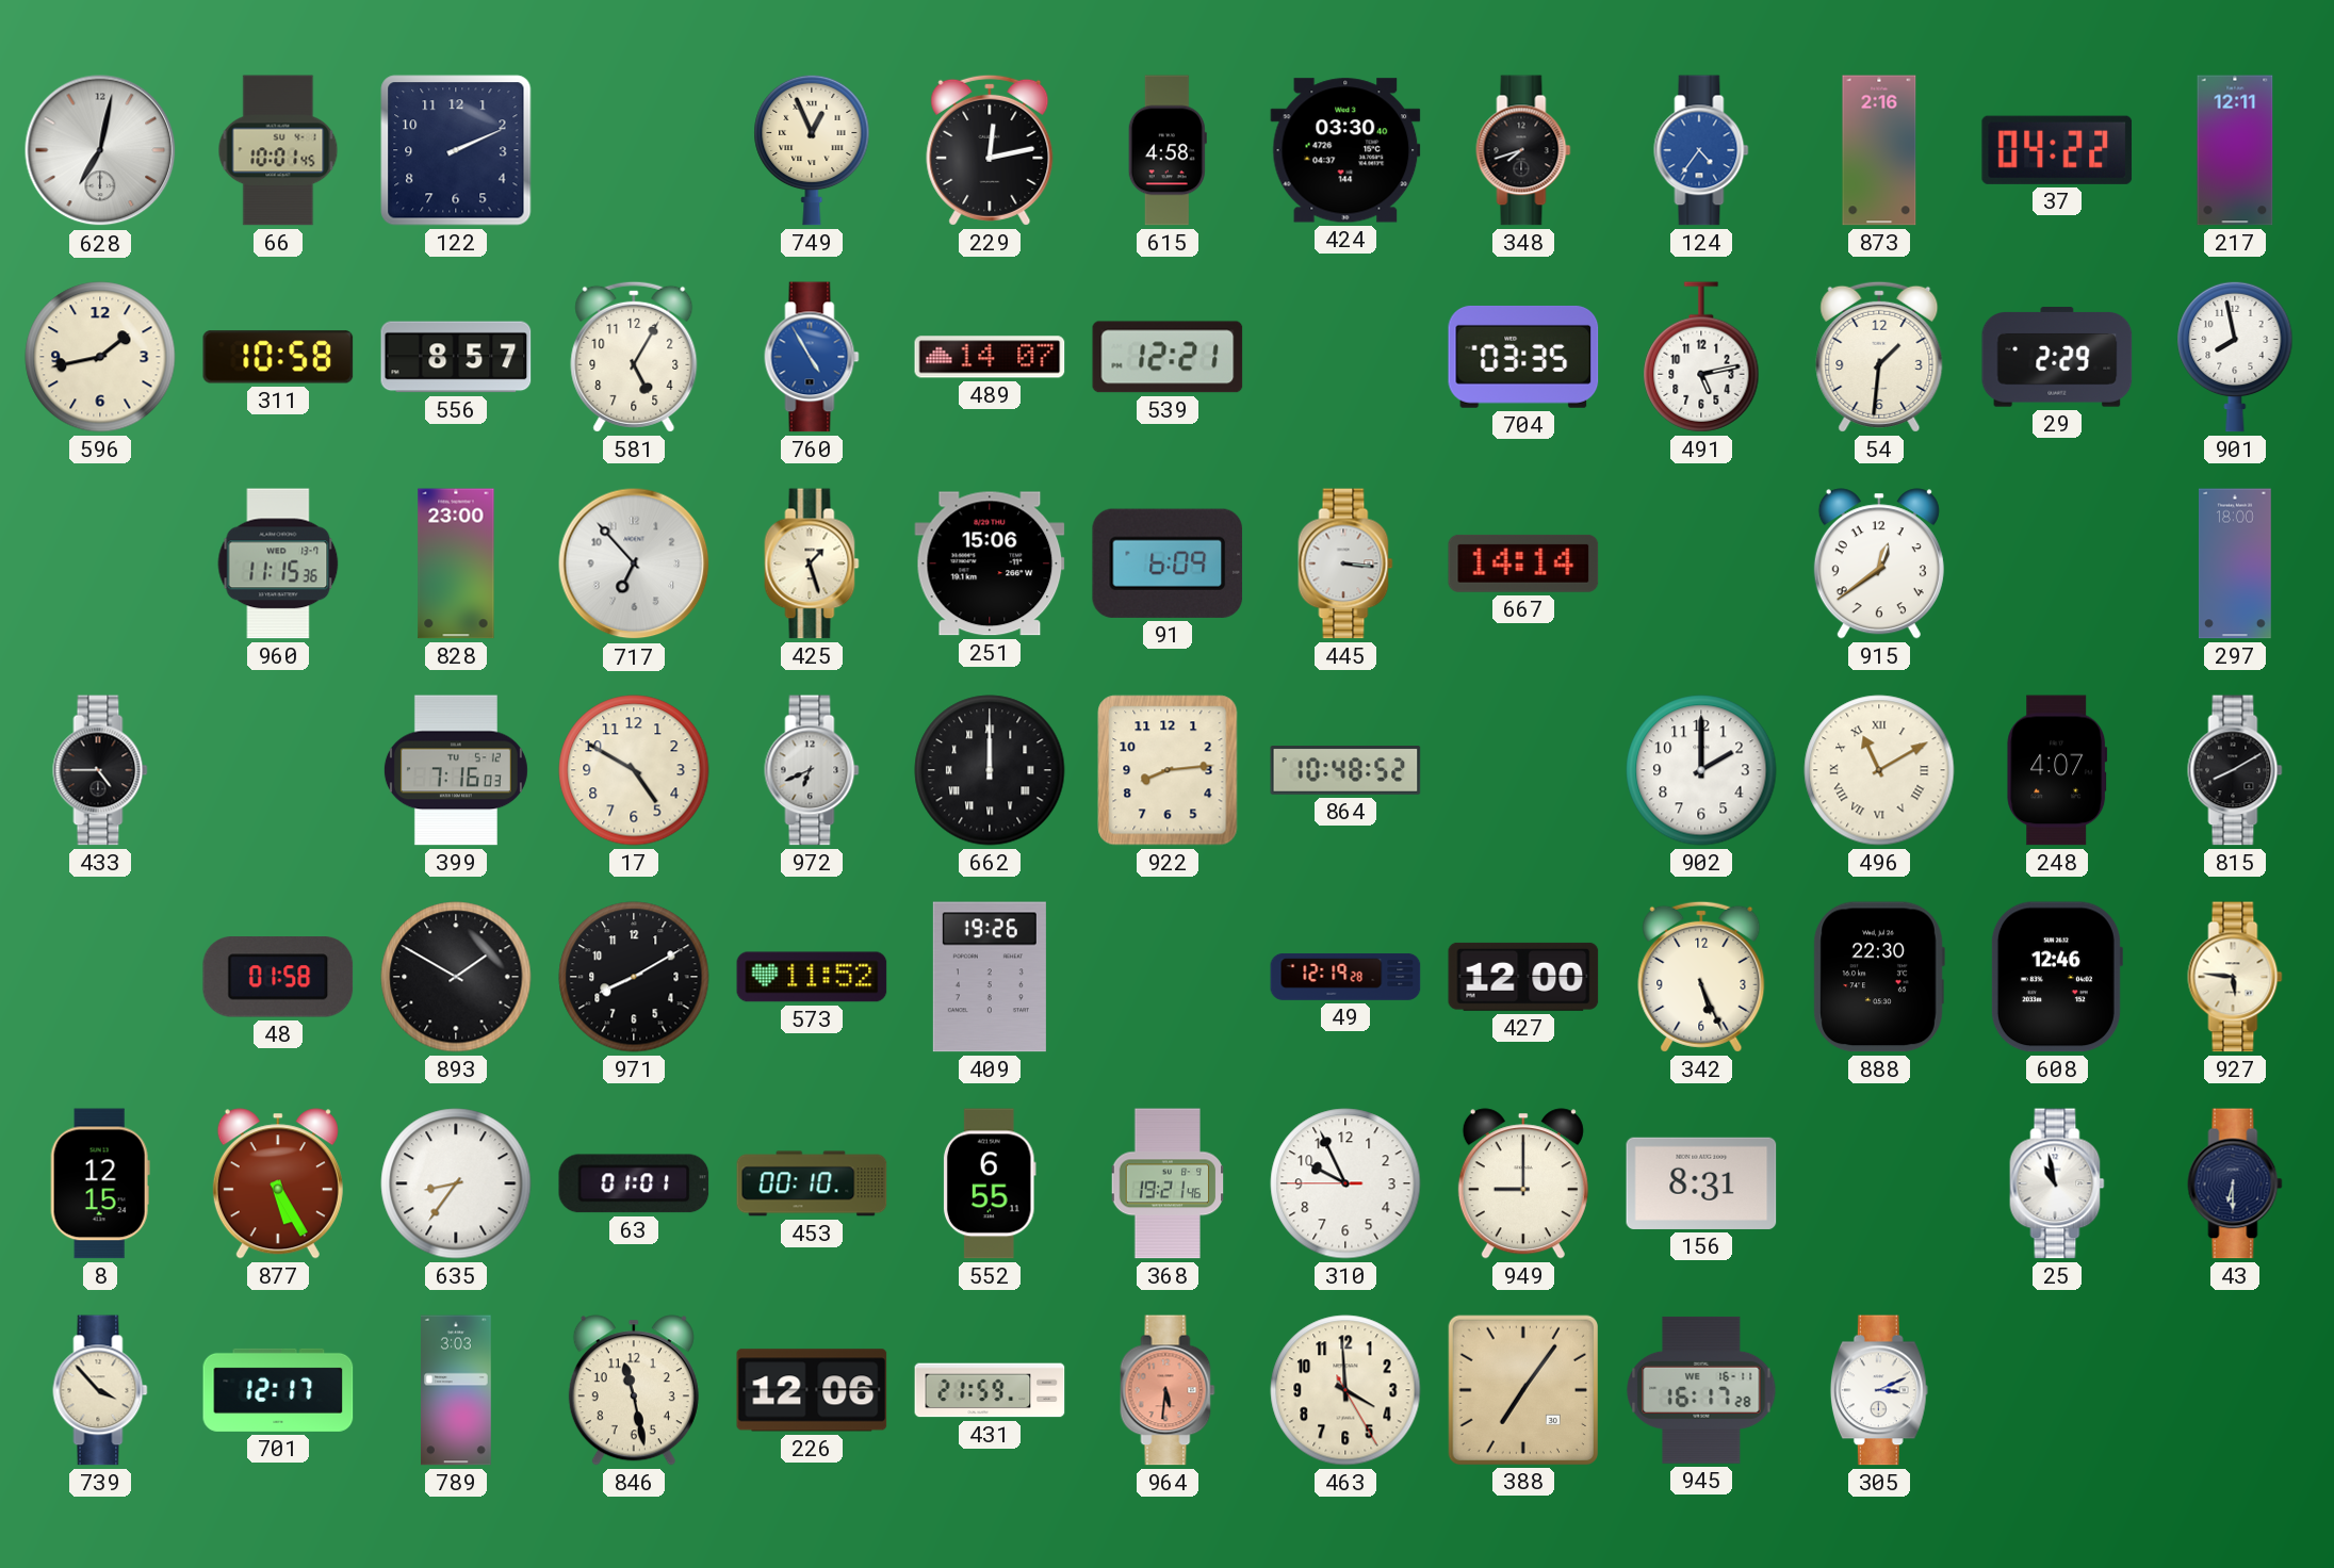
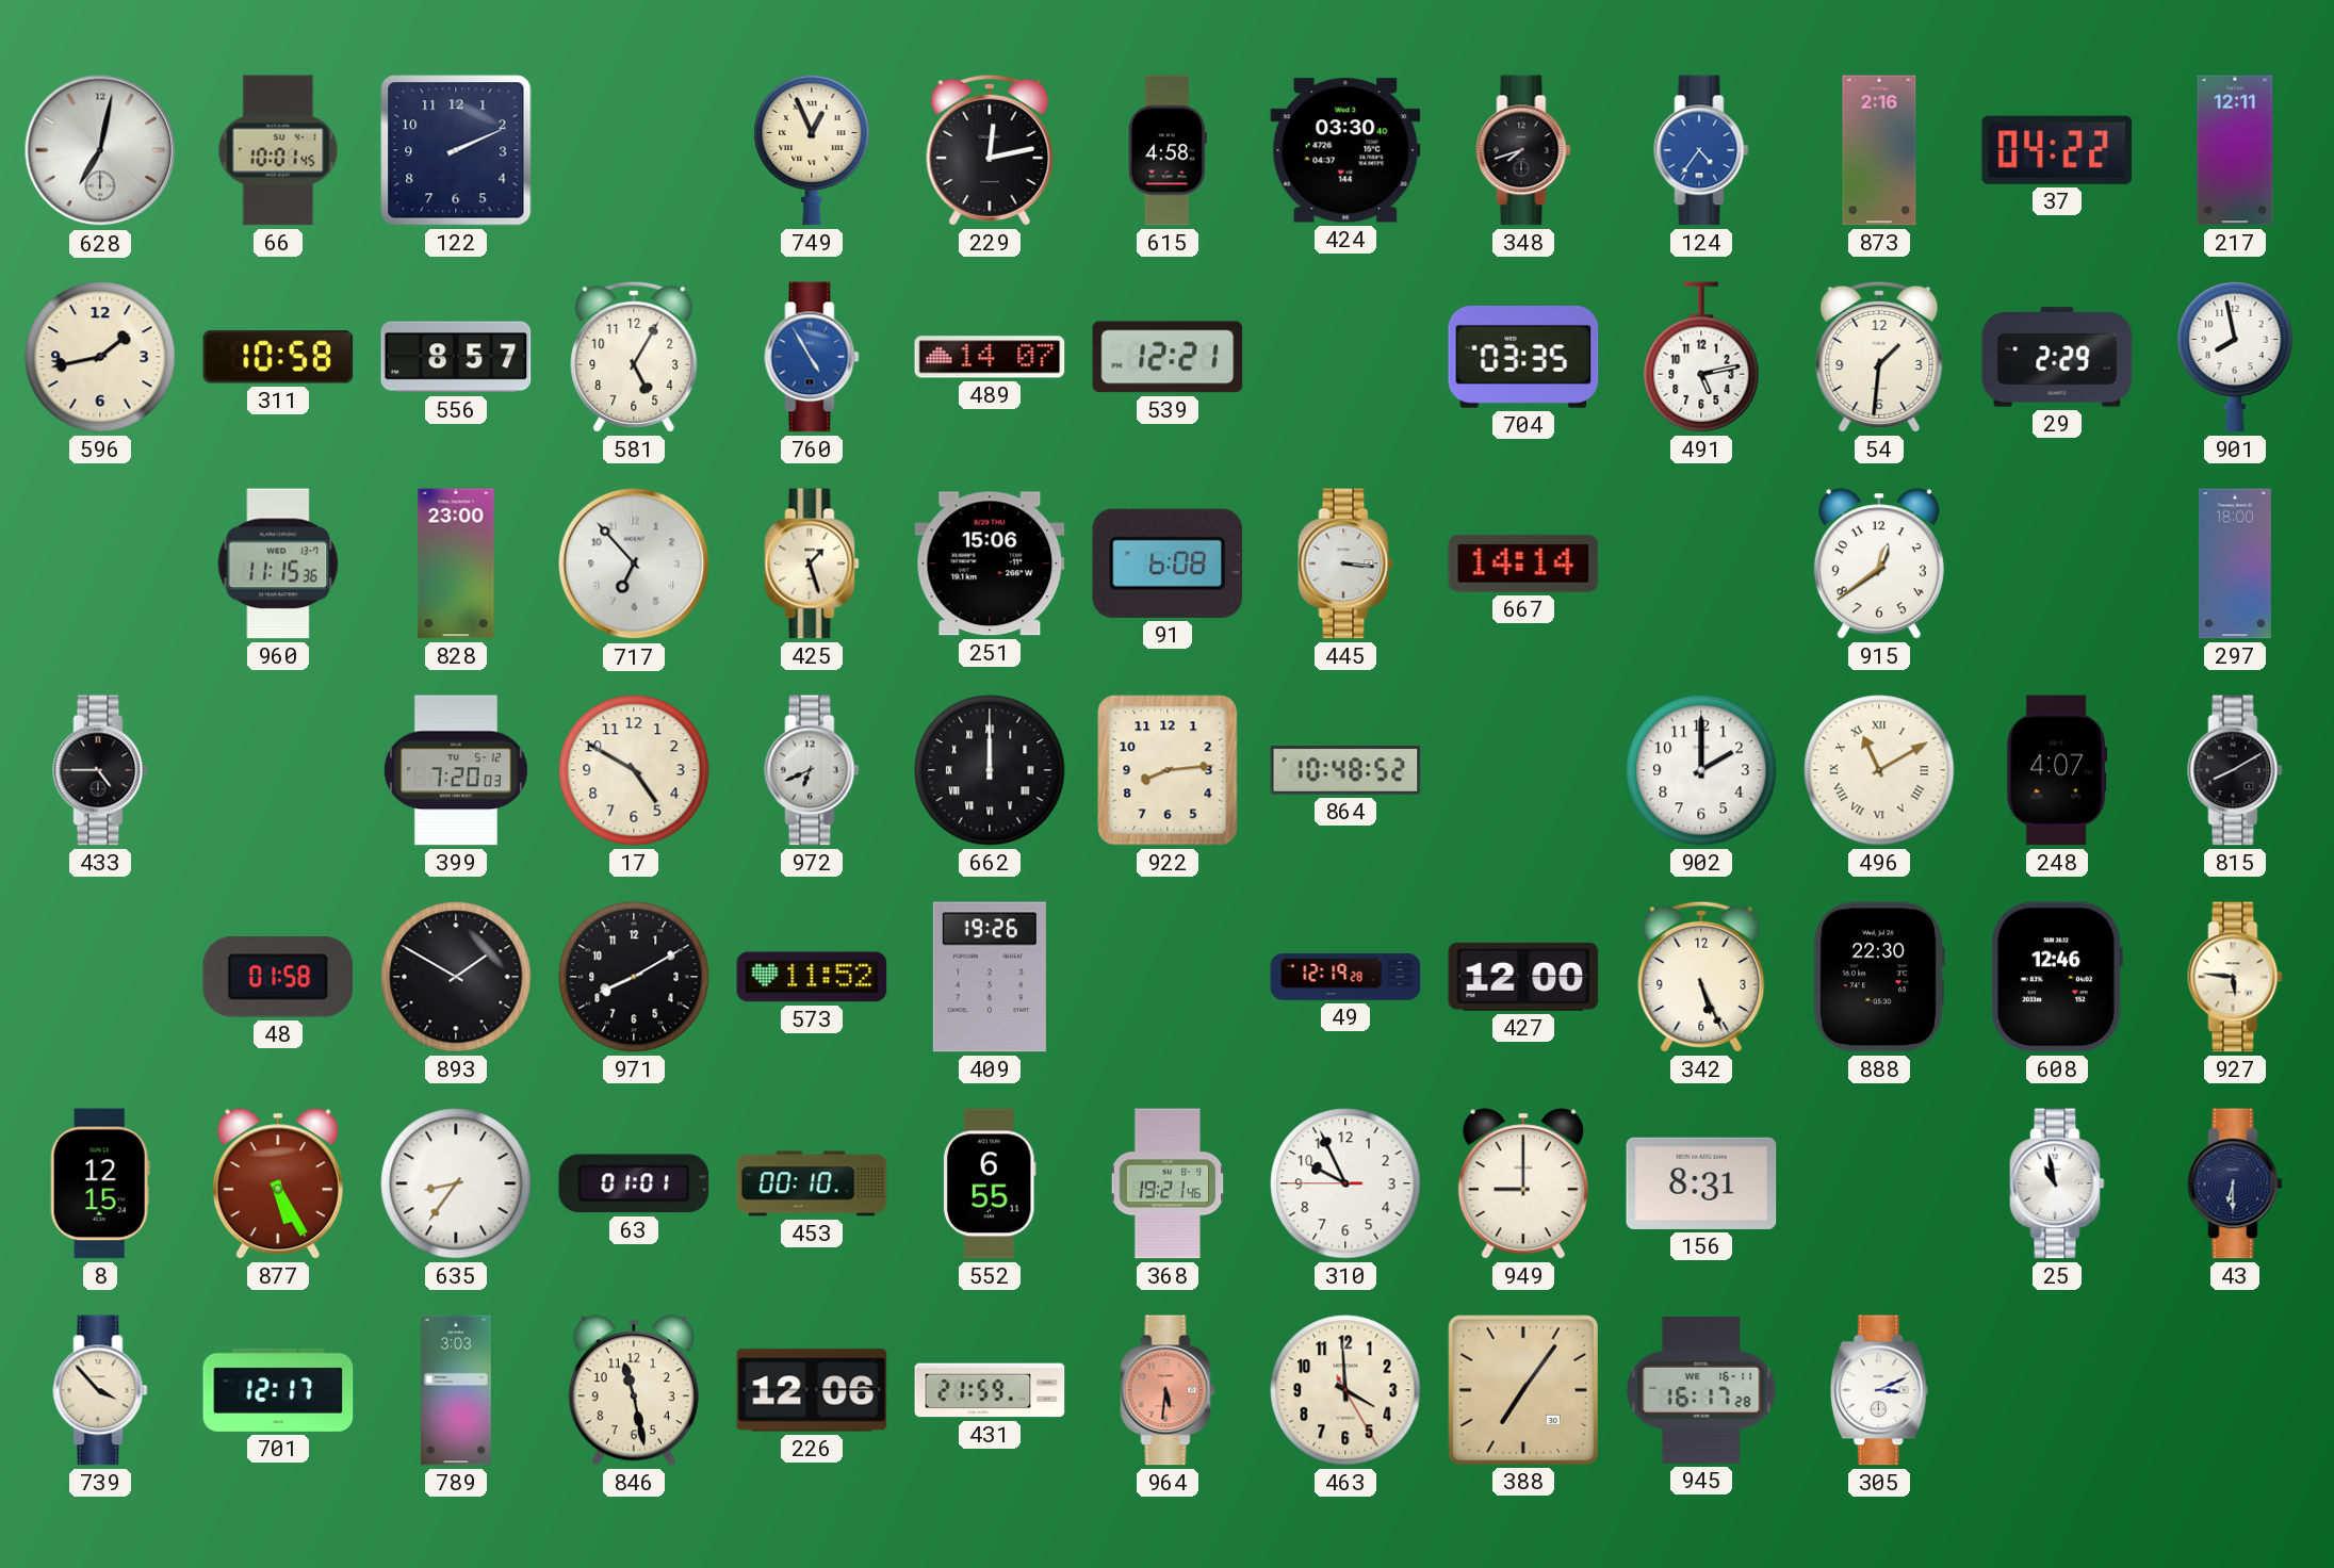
91: 6:09 -> 6:08 (1168, 563)
399: 7:16 -> 7:20 (456, 770)
